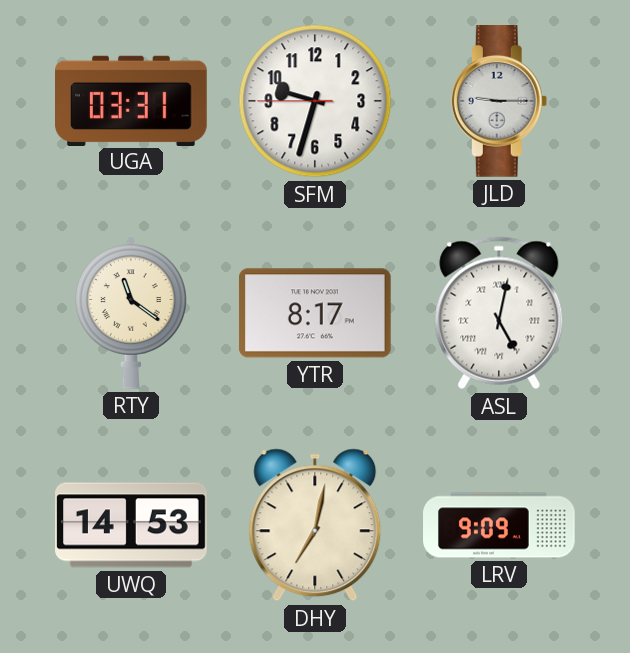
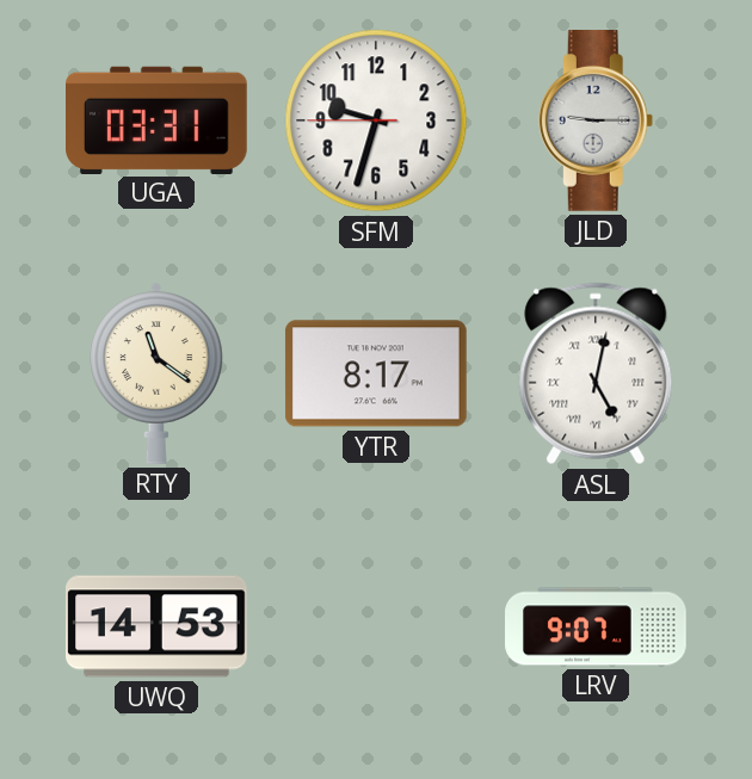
DHY: 7:02 -> none (315, 525)
LRV: 9:09 -> 9:07 (596, 626)
